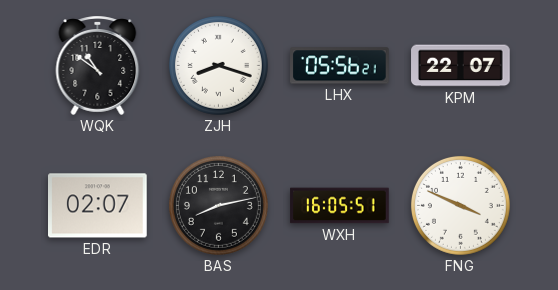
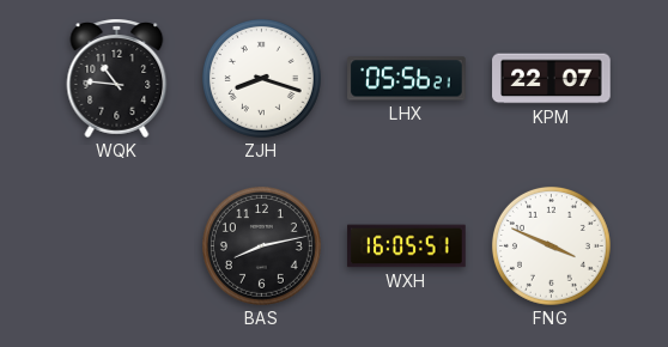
WQK: 10:51 -> 10:46 (117, 78)
EDR: 02:07 -> none (98, 206)
